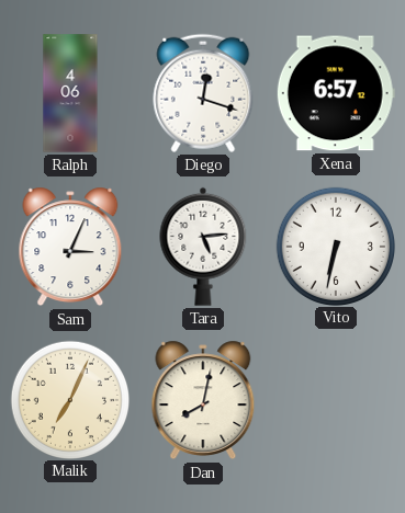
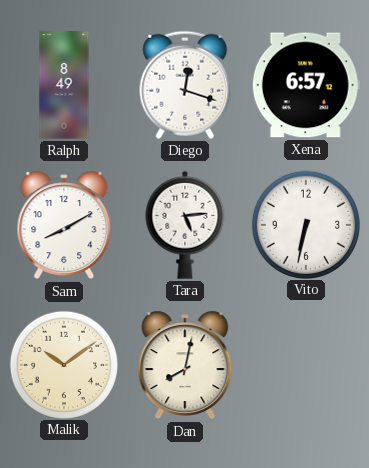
Ralph: 4:06 -> 8:49 (64, 85)
Sam: 3:04 -> 8:10 (64, 225)
Malik: 7:04 -> 10:09 (63, 364)
